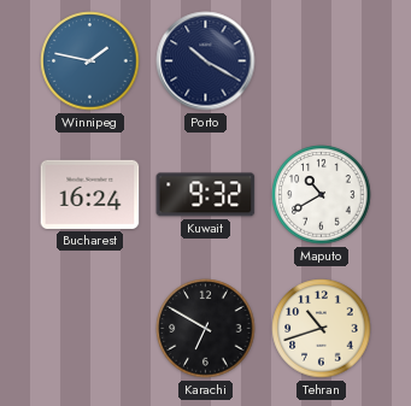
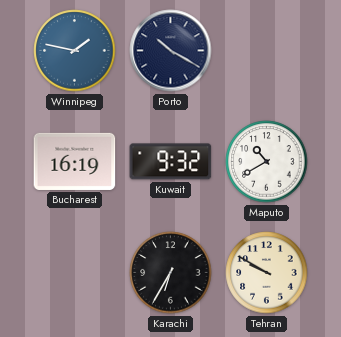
Bucharest: 16:24 -> 16:19 (75, 161)
Karachi: 6:50 -> 6:35 (171, 273)
Tehran: 10:42 -> 9:50 (267, 273)
